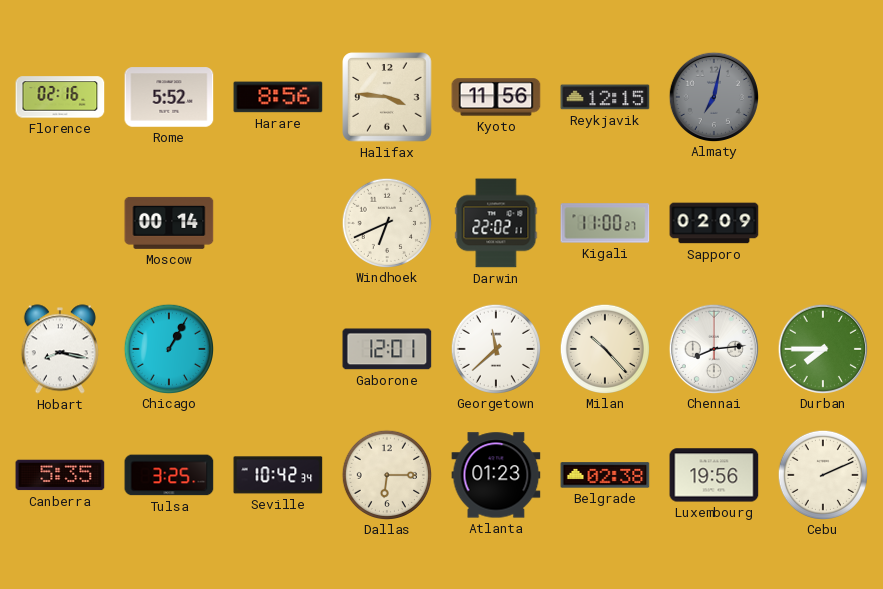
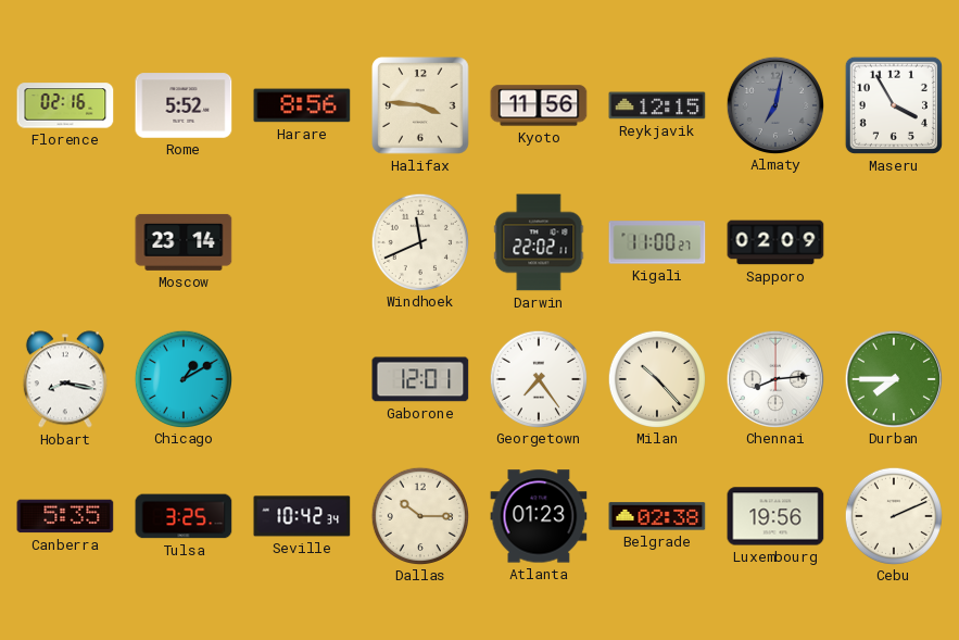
Maseru: none -> 3:55 (894, 105)
Moscow: 00:14 -> 23:14 (184, 242)
Windhoek: 6:41 -> 11:41 (419, 241)
Chicago: 1:05 -> 1:10 (182, 378)
Georgetown: 11:38 -> 7:24 (538, 378)
Dallas: 6:15 -> 10:15 (419, 515)
